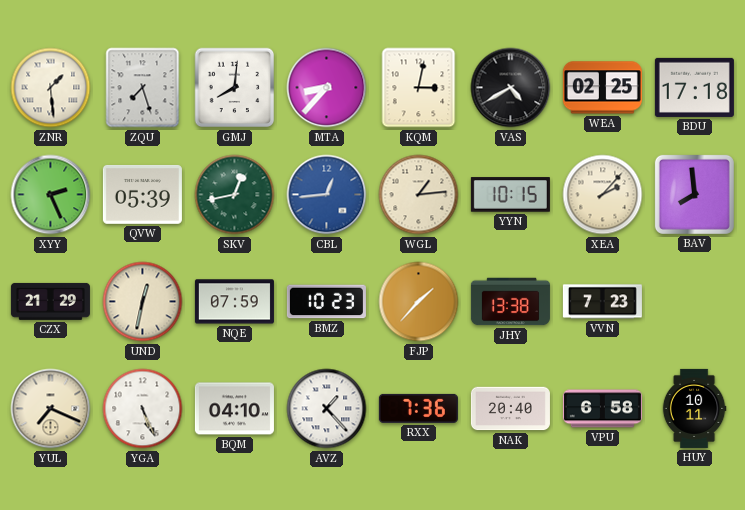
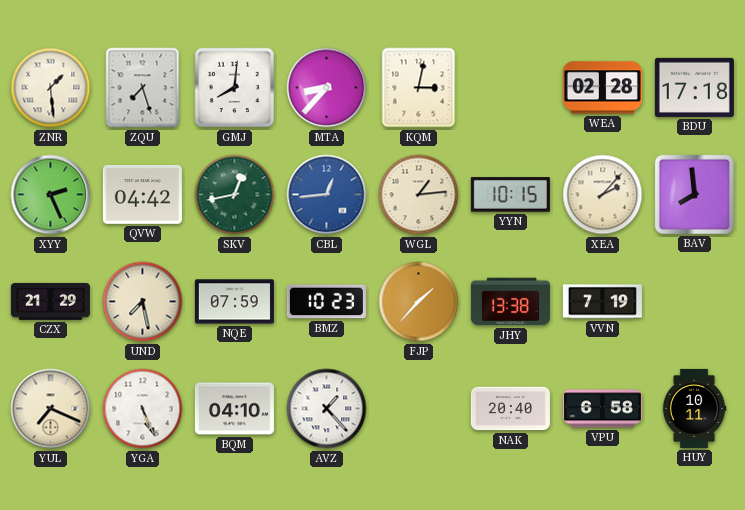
VAS: 4:40 -> none (511, 88)
WEA: 02:25 -> 02:28 (602, 88)
QVW: 05:39 -> 04:42 (142, 194)
UND: 12:32 -> 7:28 (143, 302)
VVN: 7:23 -> 7:19 (602, 302)
RXX: 7:36 -> none (418, 408)
